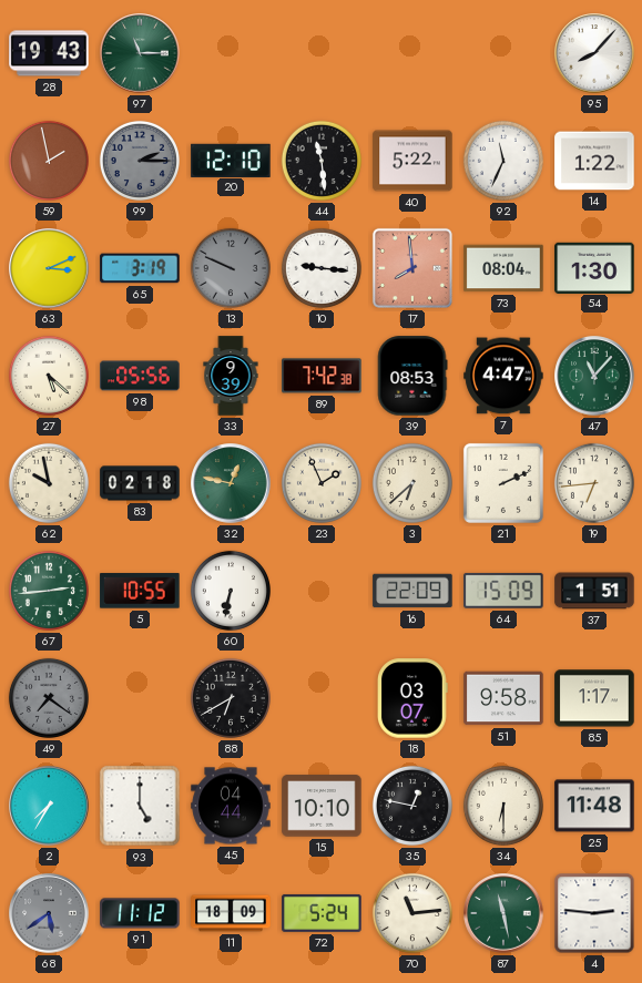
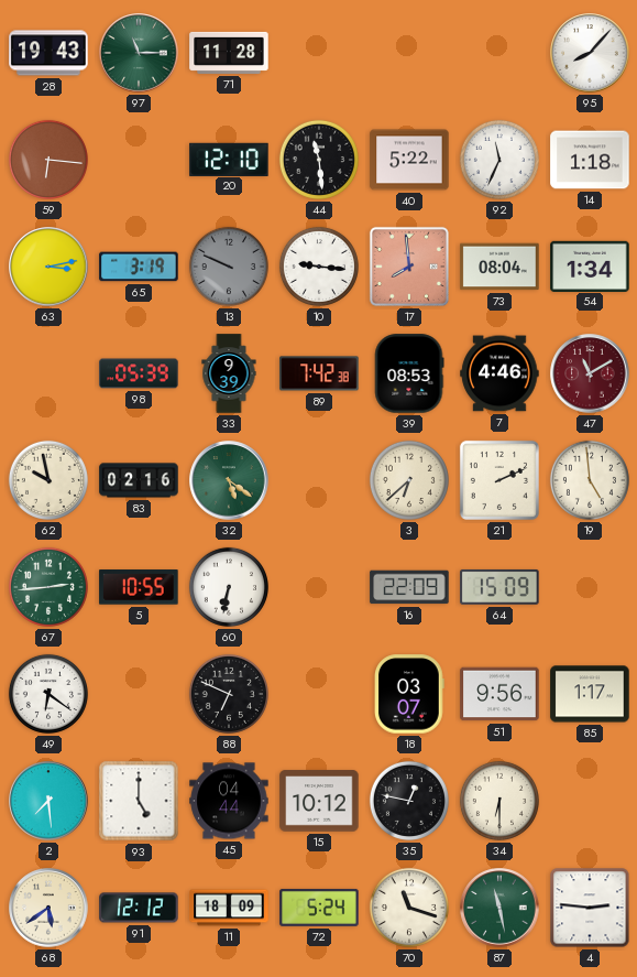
71: none -> 11:28 (229, 53)
59: 1:58 -> 6:16 (48, 160)
99: 2:15 -> none (140, 161)
14: 1:22 -> 1:18 (590, 160)
63: 3:11 -> 3:13 (48, 267)
54: 1:30 -> 1:34 (590, 265)
27: 5:22 -> none (49, 376)
98: 05:56 -> 05:39 (139, 373)
7: 4:47 -> 4:46 (499, 373)
47: 11:07 -> 11:10 (590, 373)
47 dial: green -> burgundy (590, 373)
83: 02:18 -> 02:16 (139, 480)
32: 12:47 -> 5:21 (229, 480)
23: 1:56 -> none (322, 483)
19: 6:44 -> 4:59 (590, 480)
37: 1:51 -> none (594, 591)
49: 7:21 -> 6:21 (48, 694)
49 dial: grey -> white (48, 694)
88: 6:40 -> 6:49 (229, 694)
51: 9:58 -> 9:56 (499, 694)
2: 7:35 -> 7:29 (48, 801)
15: 10:10 -> 10:12 (319, 801)
25: 11:48 -> none (594, 806)
68 dial: grey -> cream (48, 908)
91: 11:12 -> 12:12 (139, 908)
70: 11:14 -> 11:18 (409, 908)
